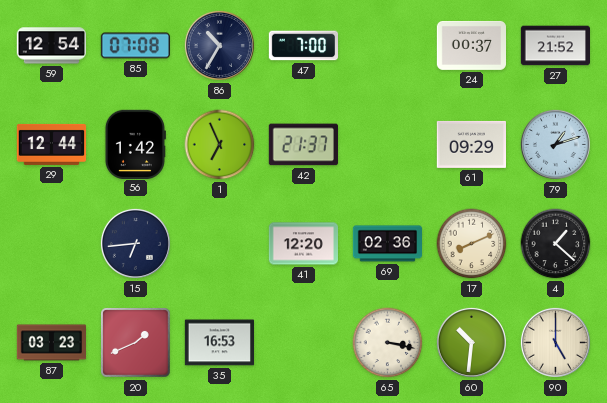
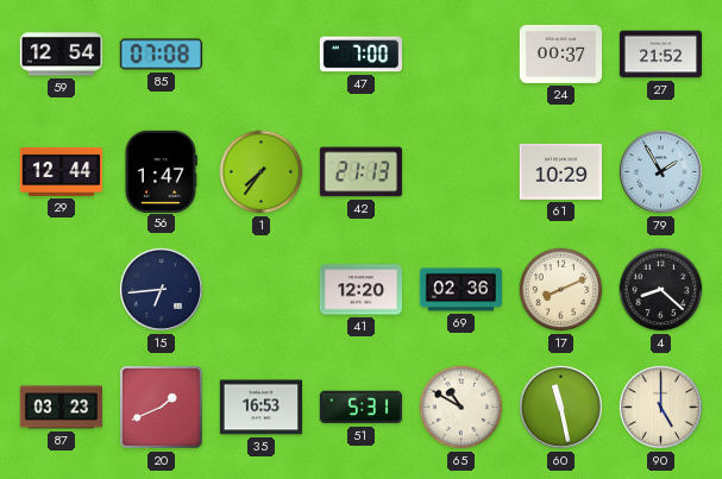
86: 10:35 -> none (219, 45)
56: 1:42 -> 1:47 (161, 171)
1: 6:56 -> 7:36 (262, 172)
42: 21:37 -> 21:13 (360, 172)
61: 09:29 -> 10:29 (560, 171)
79: 1:12 -> 1:55 (660, 171)
4: 1:22 -> 8:22 (661, 290)
51: none -> 5:31 (360, 408)
65: 3:17 -> 10:50 (462, 408)
60: 10:31 -> 11:28 (560, 406)
